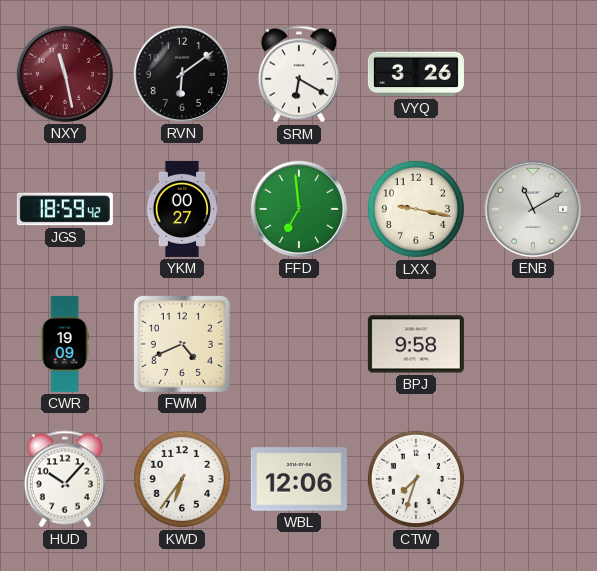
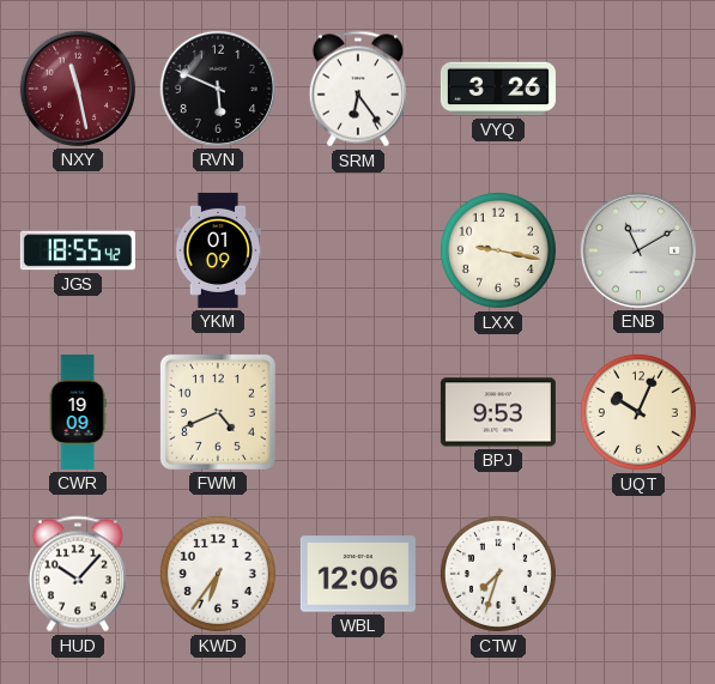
RVN: 6:09 -> 5:49 (218, 89)
SRM: 6:20 -> 6:24 (358, 89)
JGS: 18:59 -> 18:55 (78, 250)
YKM: 00:27 -> 01:09 (218, 250)
FFD: 6:59 -> none (299, 209)
BPJ: 9:58 -> 9:53 (498, 412)
UQT: none -> 10:04 (638, 412)
